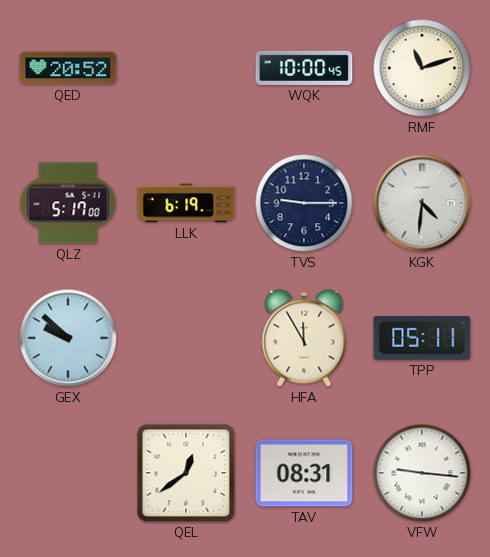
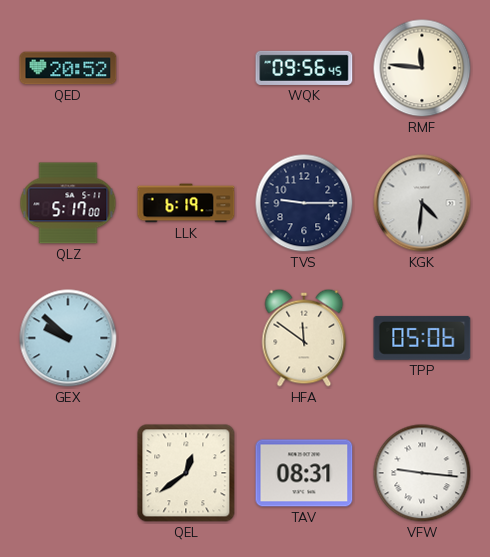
WQK: 10:00 -> 09:56 (304, 68)
RMF: 11:12 -> 11:46 (422, 68)
HFA: 11:55 -> 11:51 (304, 338)
TPP: 05:11 -> 05:06 (422, 338)
